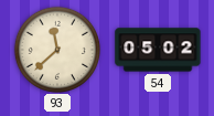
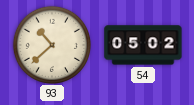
93: 11:38 -> 10:38 (51, 44)
